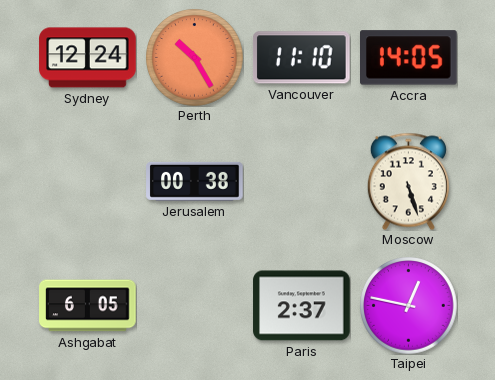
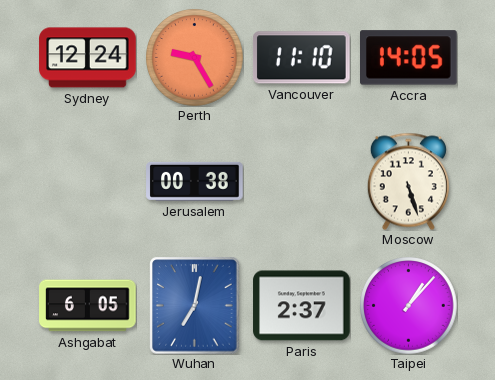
Perth: 10:25 -> 9:25 (195, 58)
Wuhan: none -> 7:02 (195, 305)
Taipei: 12:47 -> 1:07 (409, 306)
